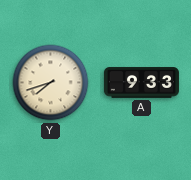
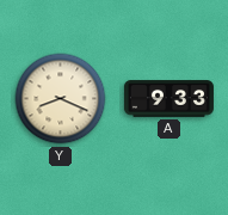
Y: 7:42 -> 8:19 (61, 99)
